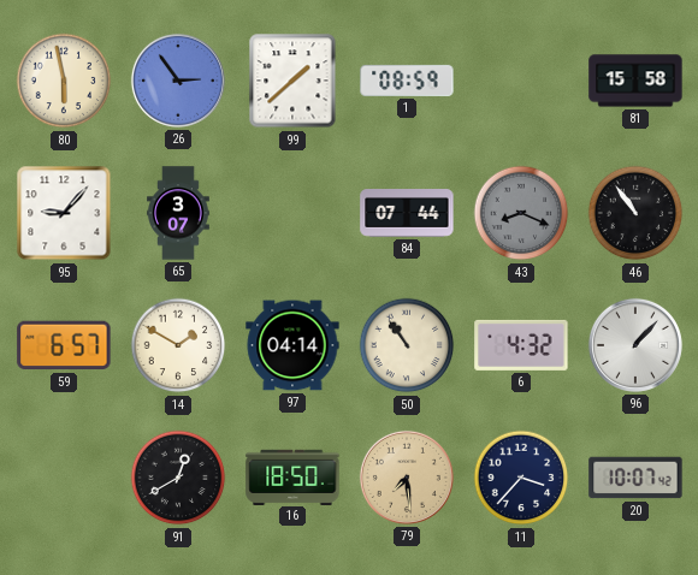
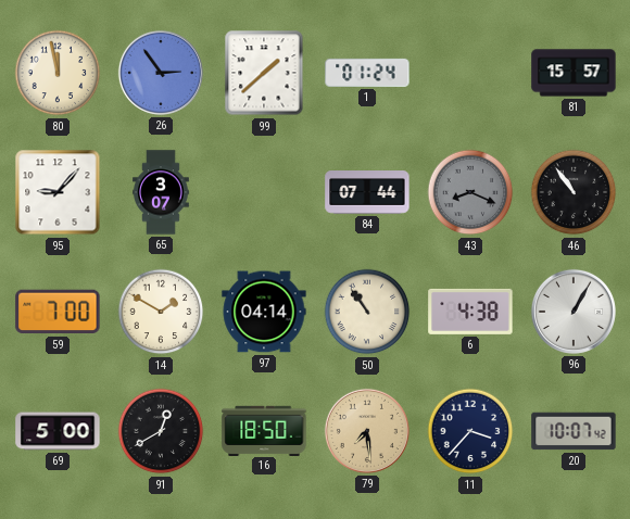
80: 5:58 -> 11:58 (58, 73)
1: 08:59 -> 01:24 (367, 73)
81: 15:58 -> 15:57 (574, 73)
59: 6:57 -> 7:00 (58, 312)
6: 4:32 -> 4:38 (470, 312)
96: 1:07 -> 1:05 (574, 312)
69: none -> 5:00 (58, 431)
